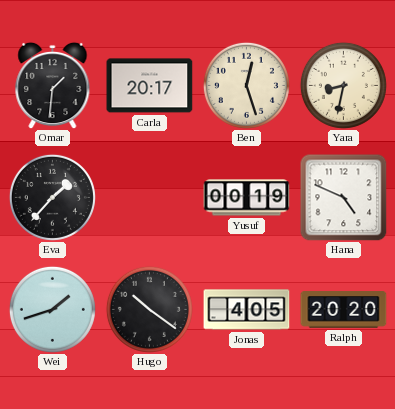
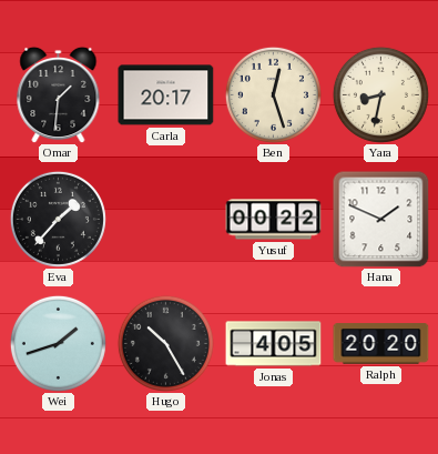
Yusuf: 00:19 -> 00:22 (274, 220)
Hana: 4:49 -> 1:49 (381, 220)
Hugo: 10:21 -> 10:25 (165, 343)
